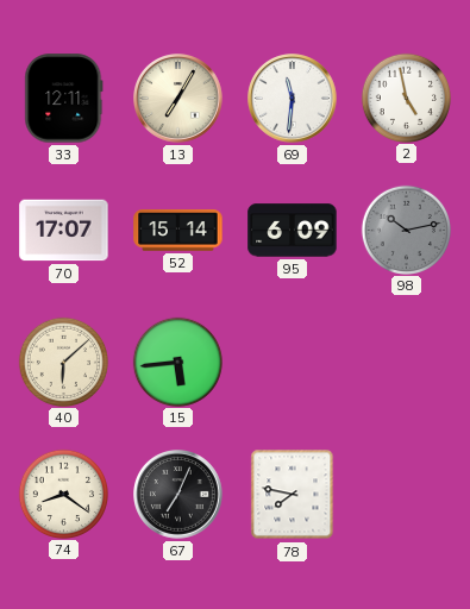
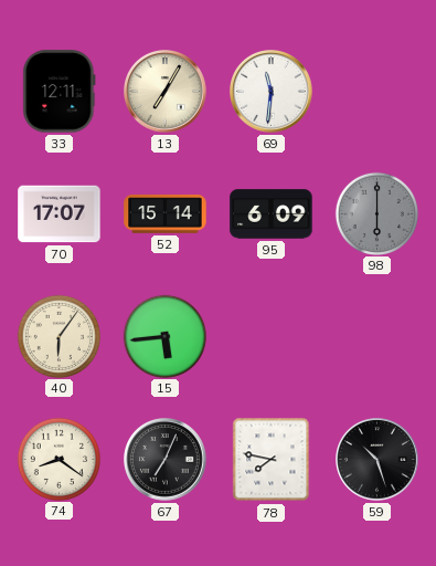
2: 4:58 -> none (406, 98)
98: 10:13 -> 6:00 (376, 213)
40: 6:08 -> 6:06 (59, 336)
59: none -> 10:27 (377, 460)
